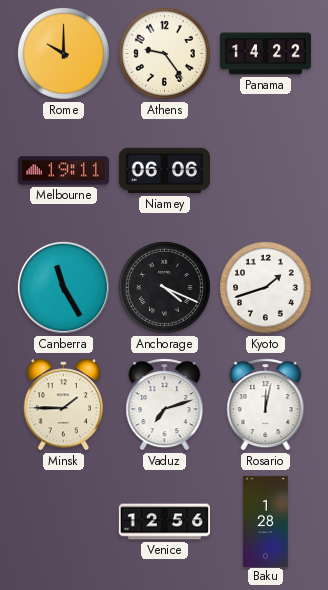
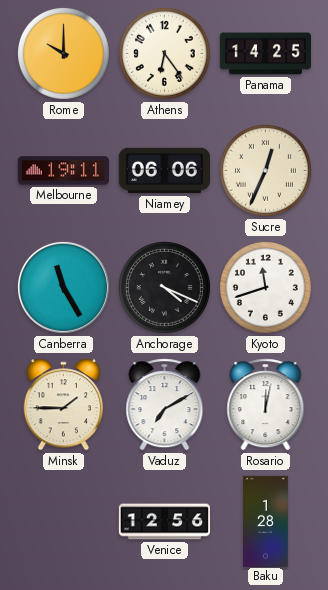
Athens: 9:24 -> 6:24 (164, 53)
Panama: 14:22 -> 14:25 (266, 54)
Sucre: none -> 12:34 (265, 170)
Kyoto: 1:42 -> 11:42 (265, 287)
Vaduz: 7:12 -> 7:10 (165, 405)
